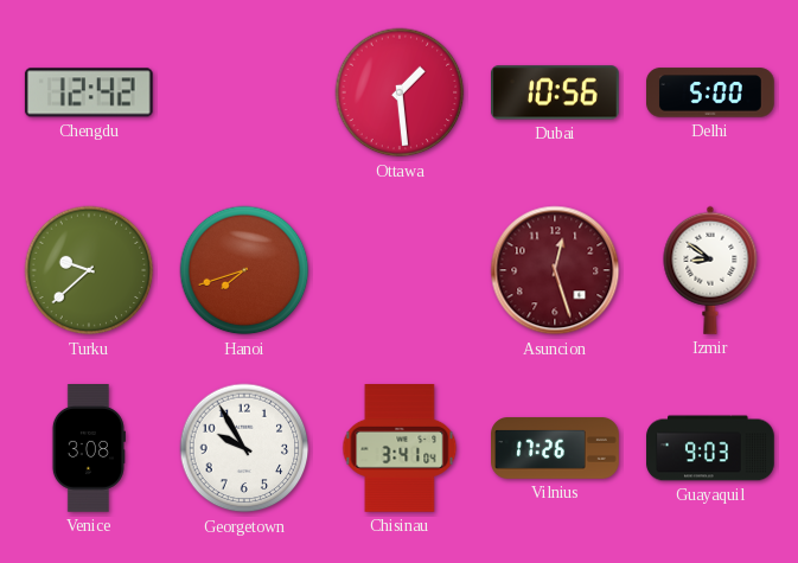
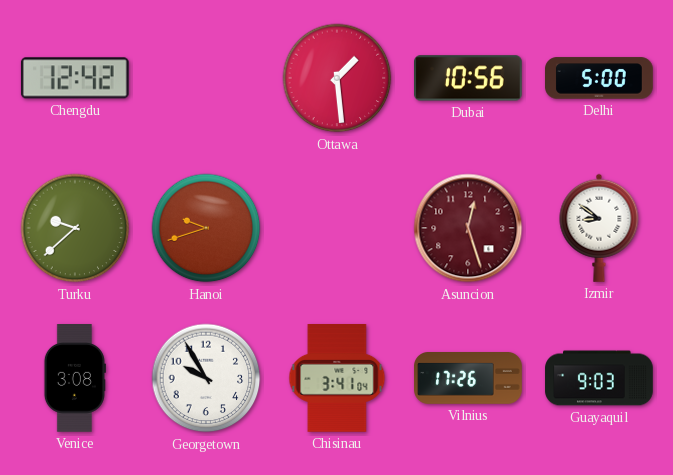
Hanoi: 7:42 -> 9:42 (206, 228)
